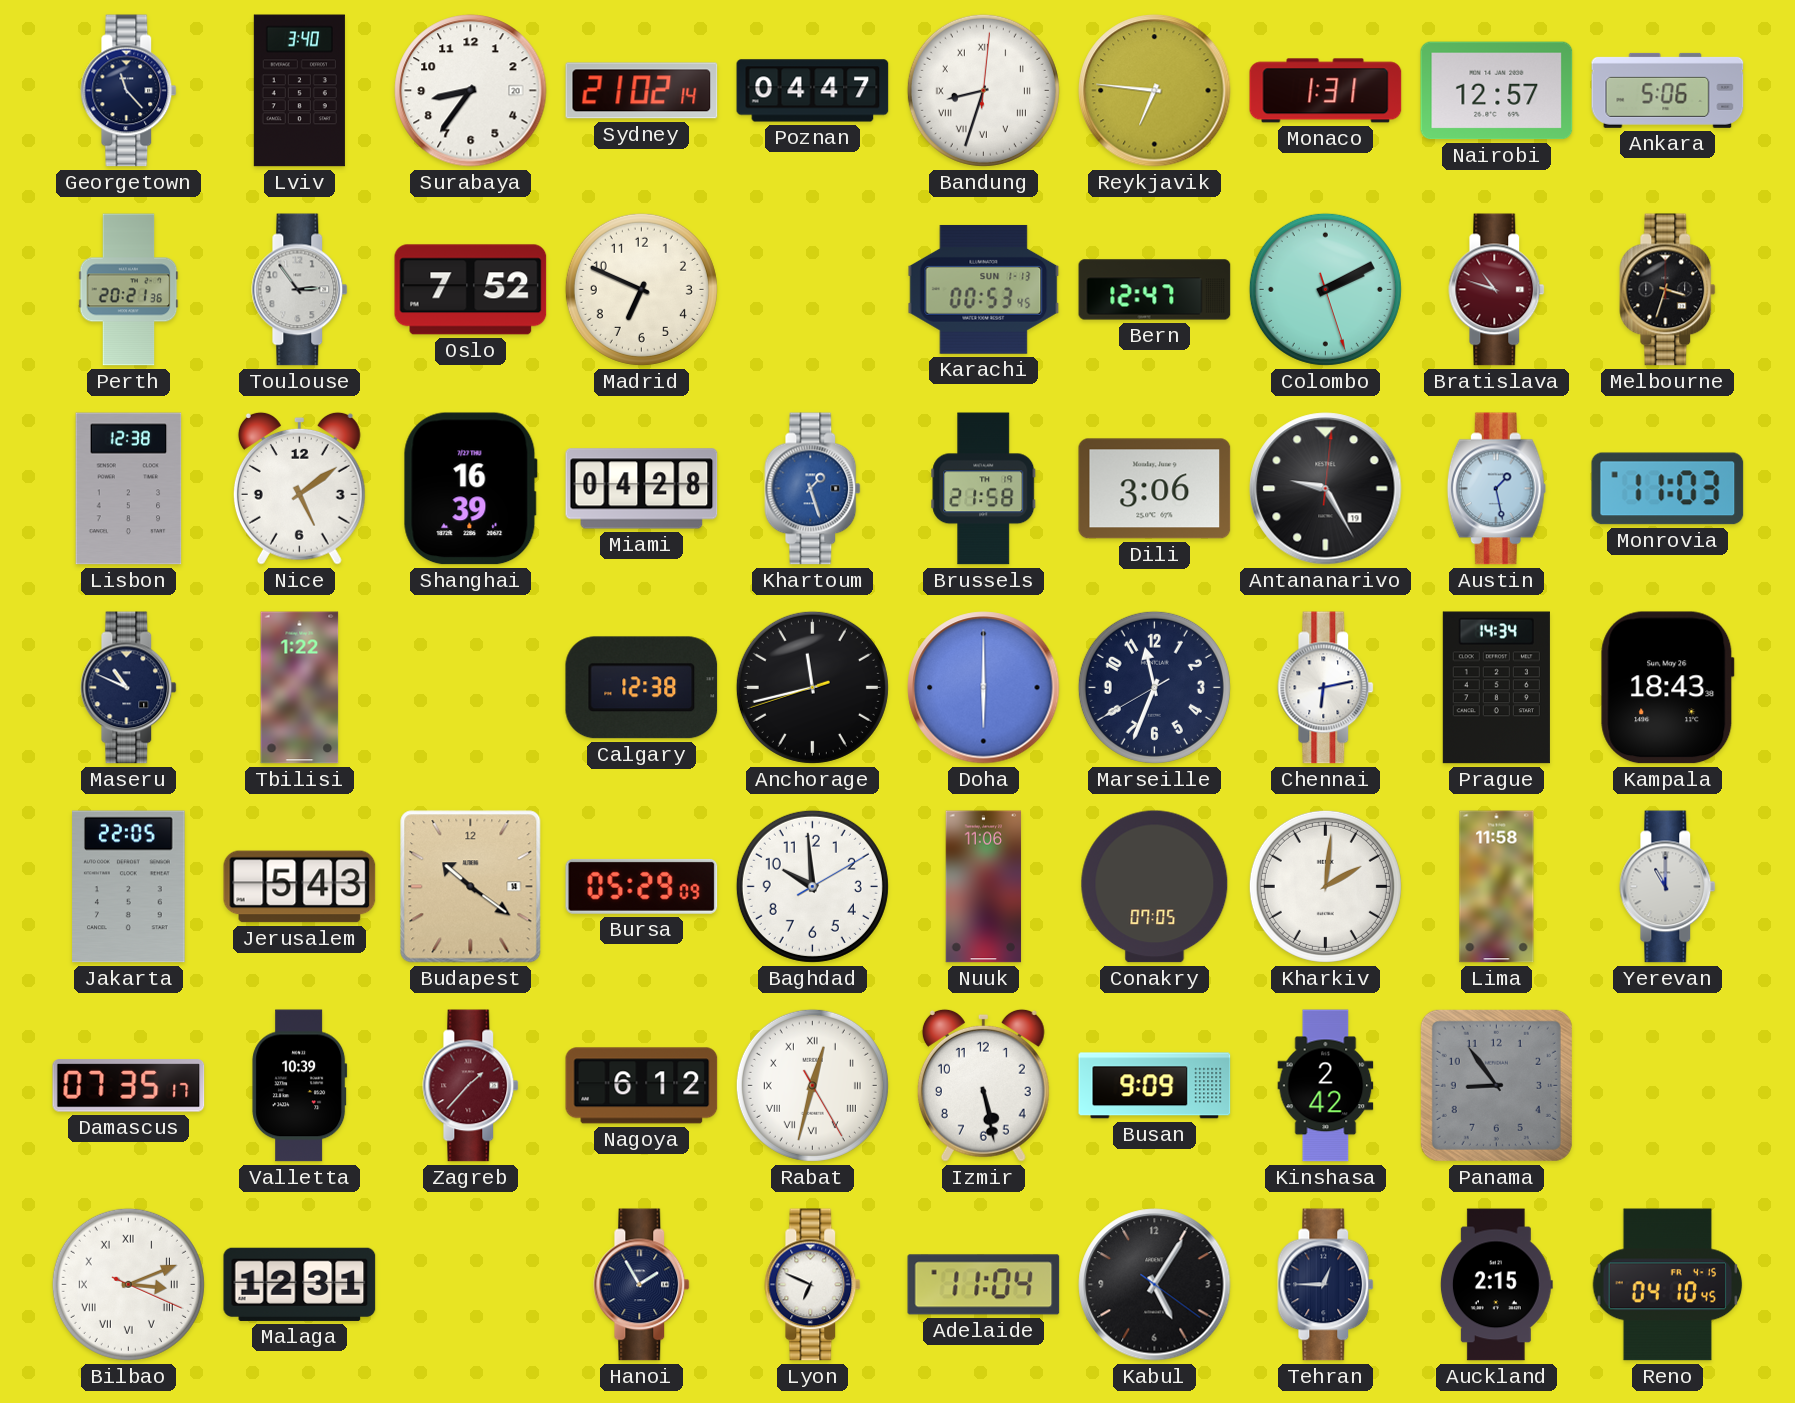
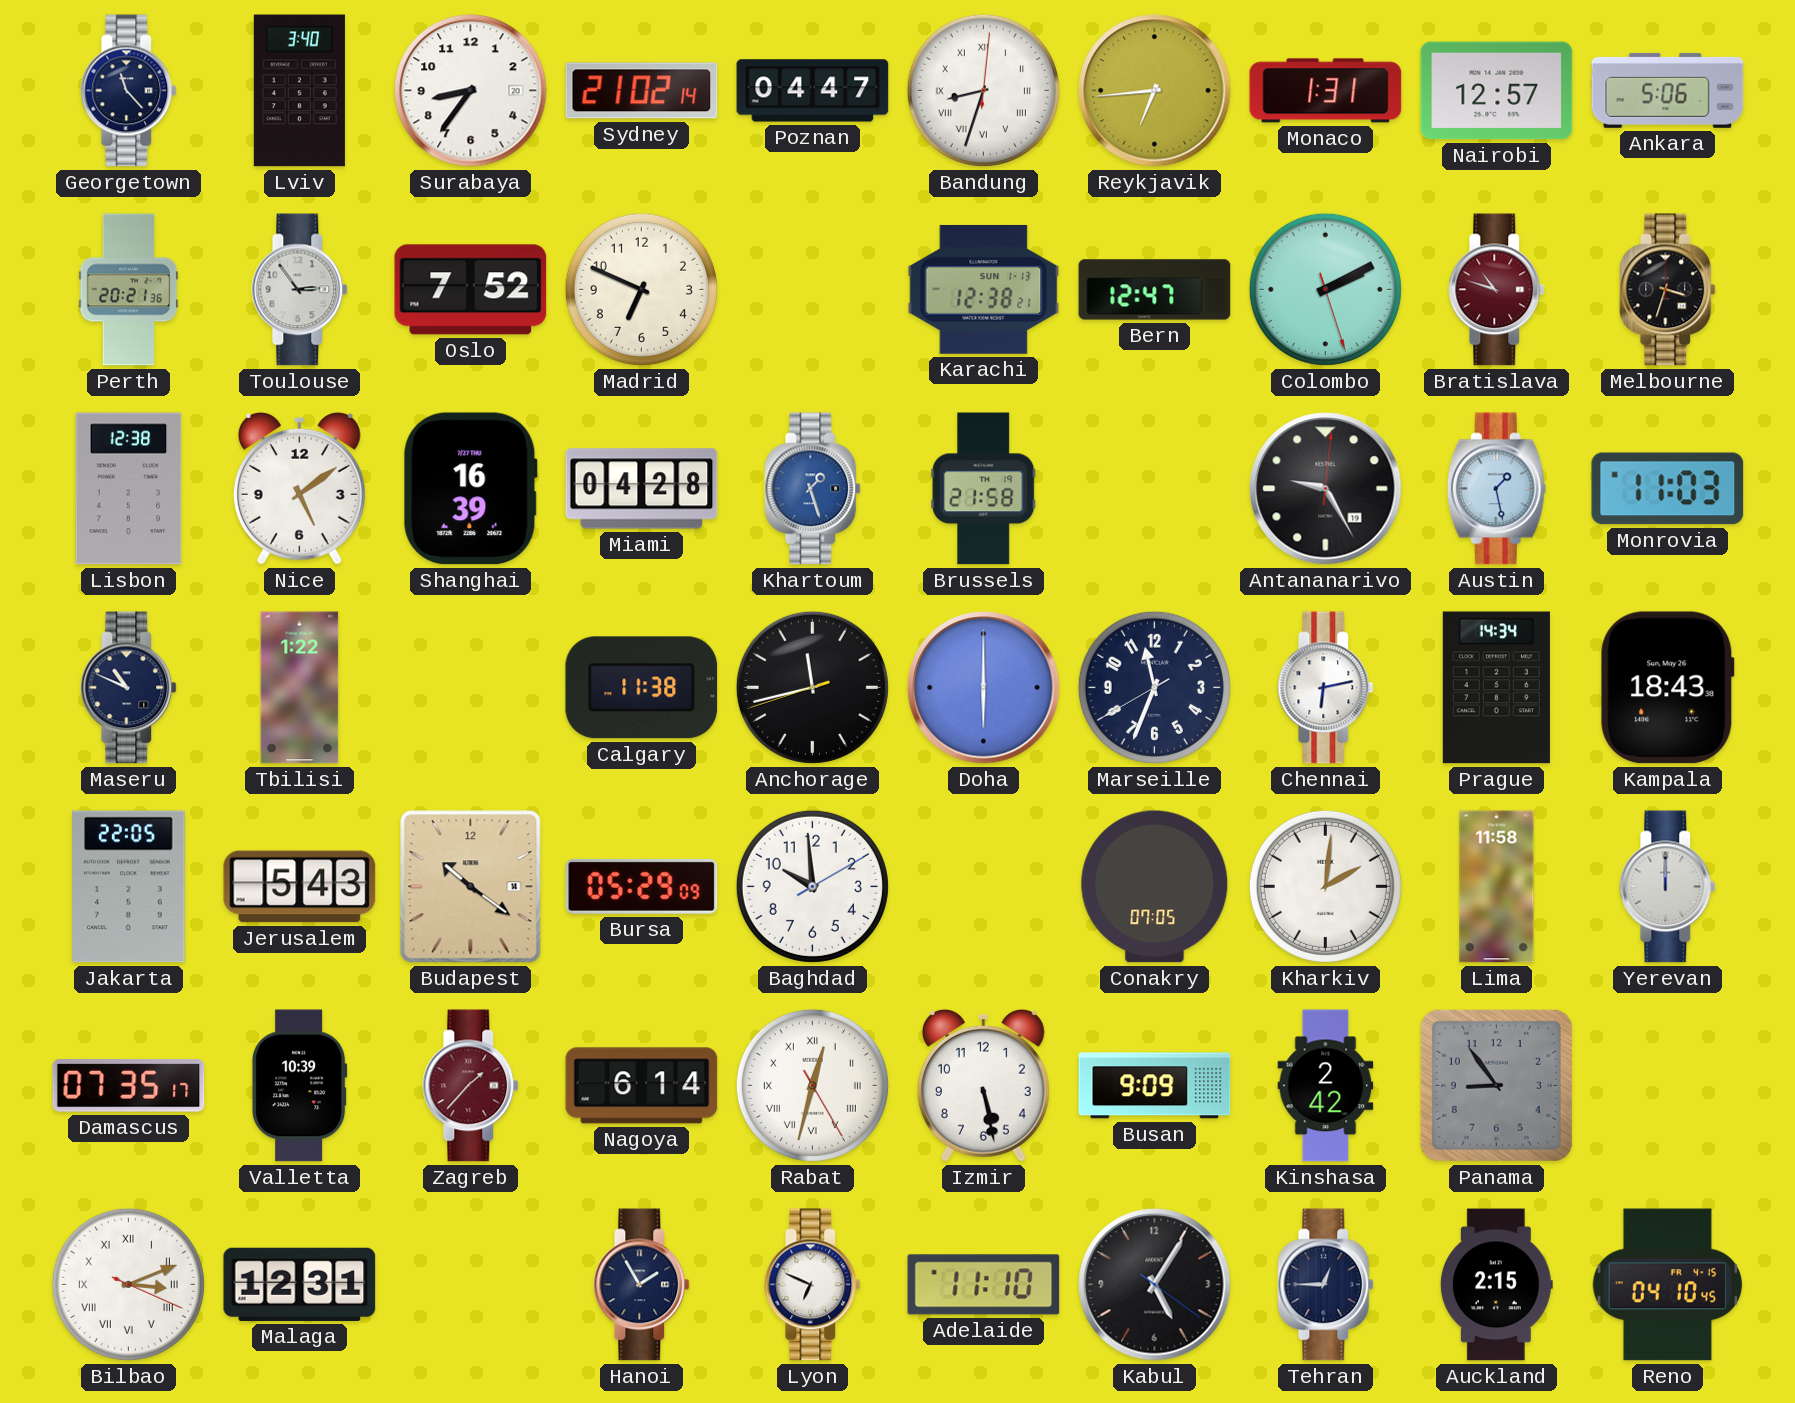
Reykjavik: 6:46 -> 6:44 (1155, 91)
Karachi: 00:53 -> 12:38 (984, 289)
Dili: 3:06 -> none (1155, 489)
Calgary: 12:38 -> 11:38 (642, 688)
Nuuk: 11:06 -> none (984, 887)
Yerevan: 11:00 -> 12:00 (1668, 887)
Nagoya: 6:12 -> 6:14 (642, 1086)
Adelaide: 11:04 -> 11:10 (984, 1285)
